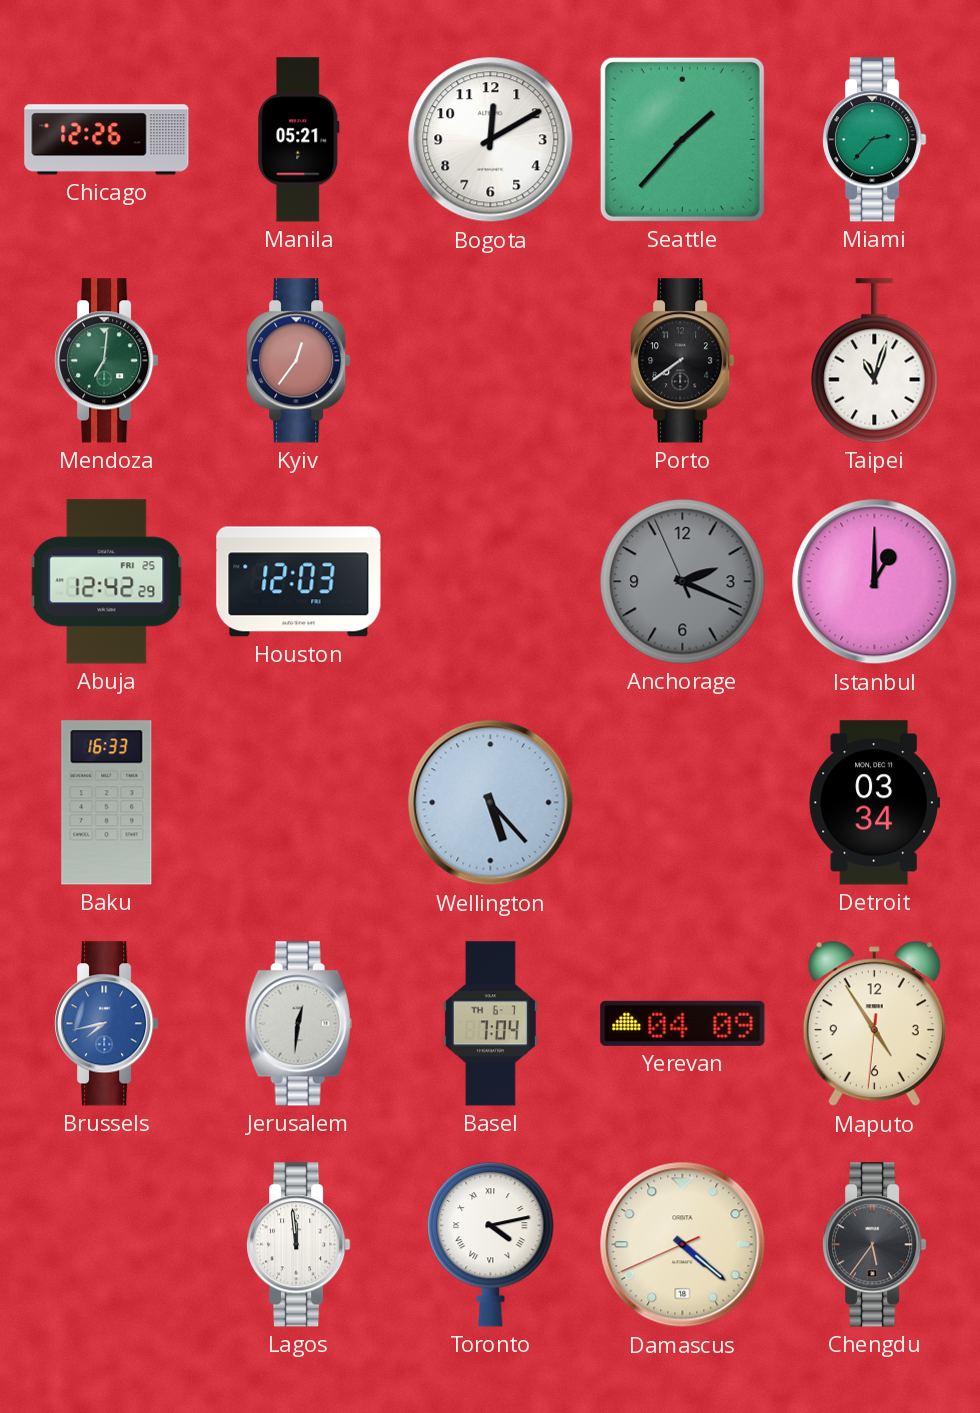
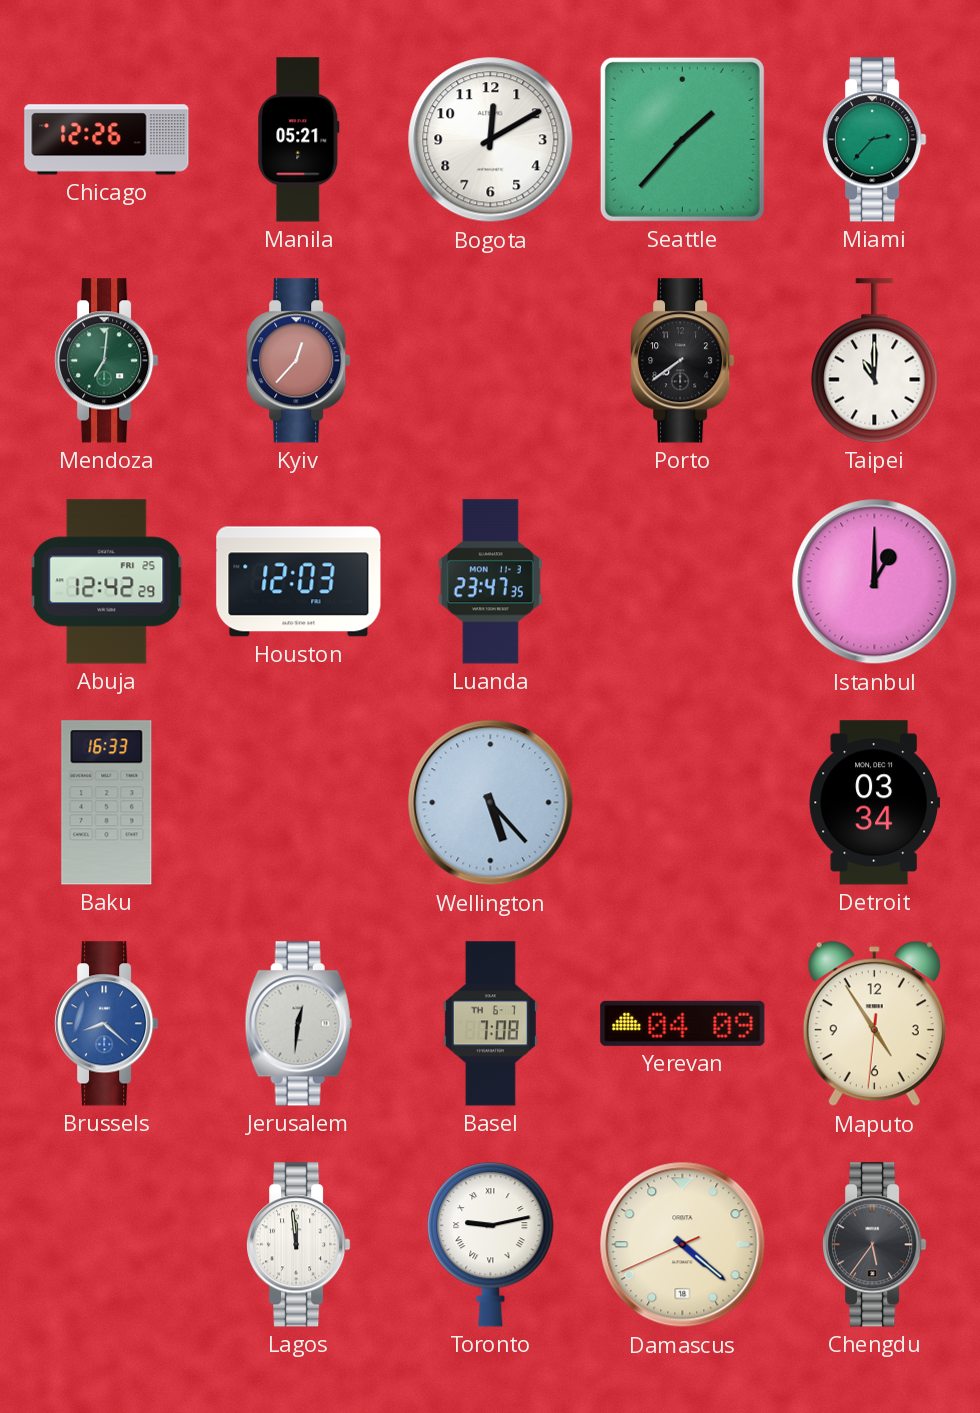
Kyiv: 12:36 -> 12:37 (299, 361)
Taipei: 11:03 -> 11:00 (875, 361)
Luanda: none -> 23:47 (490, 582)
Anchorage: 2:18 -> none (683, 582)
Brussels: 7:43 -> 8:22 (107, 1024)
Basel: 7:04 -> 7:08 (490, 1024)
Toronto: 4:13 -> 9:13 (491, 1245)
